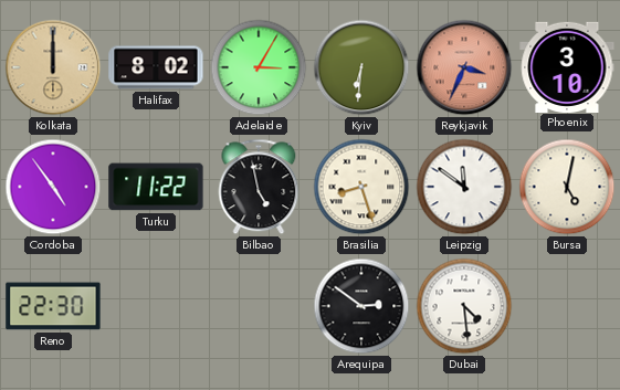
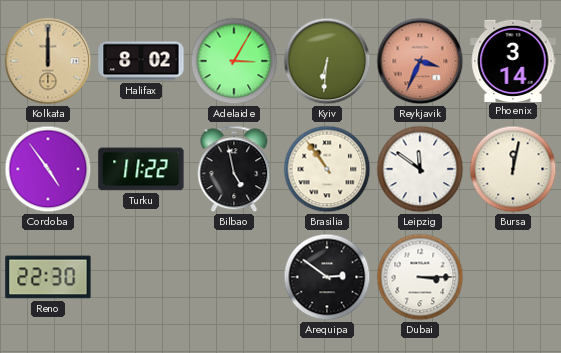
Phoenix: 3:10 -> 3:14 (513, 60)
Brasilia: 8:27 -> 10:54 (327, 169)
Bursa: 5:02 -> 12:02 (513, 169)
Dubai: 4:29 -> 3:15 (420, 277)
